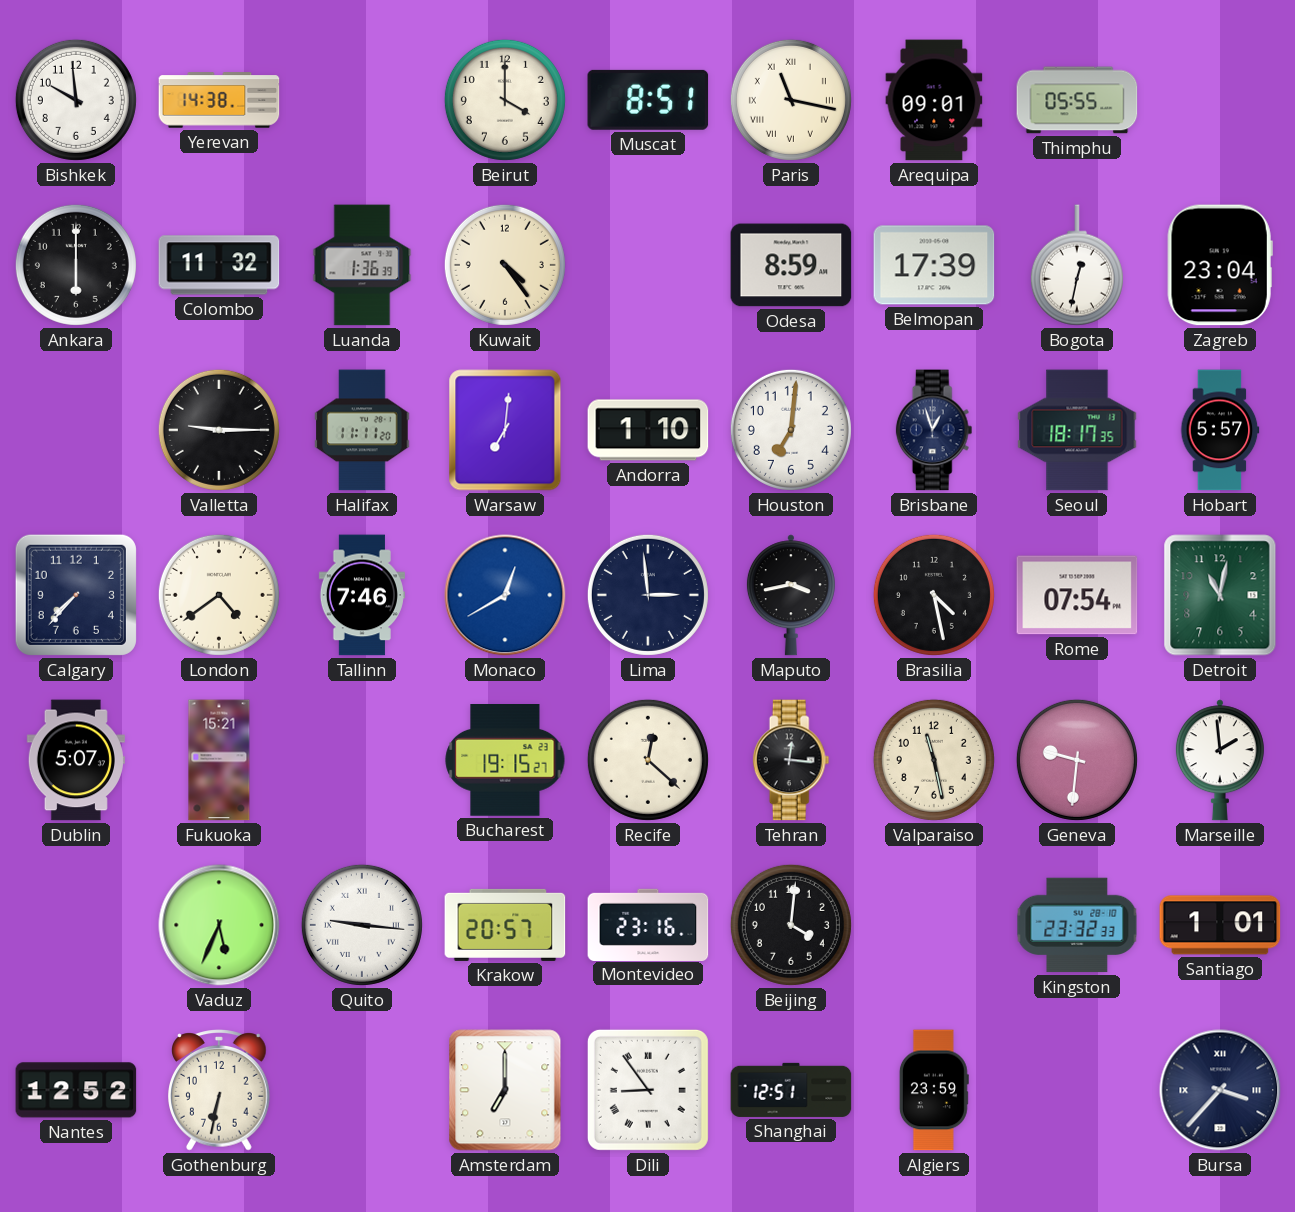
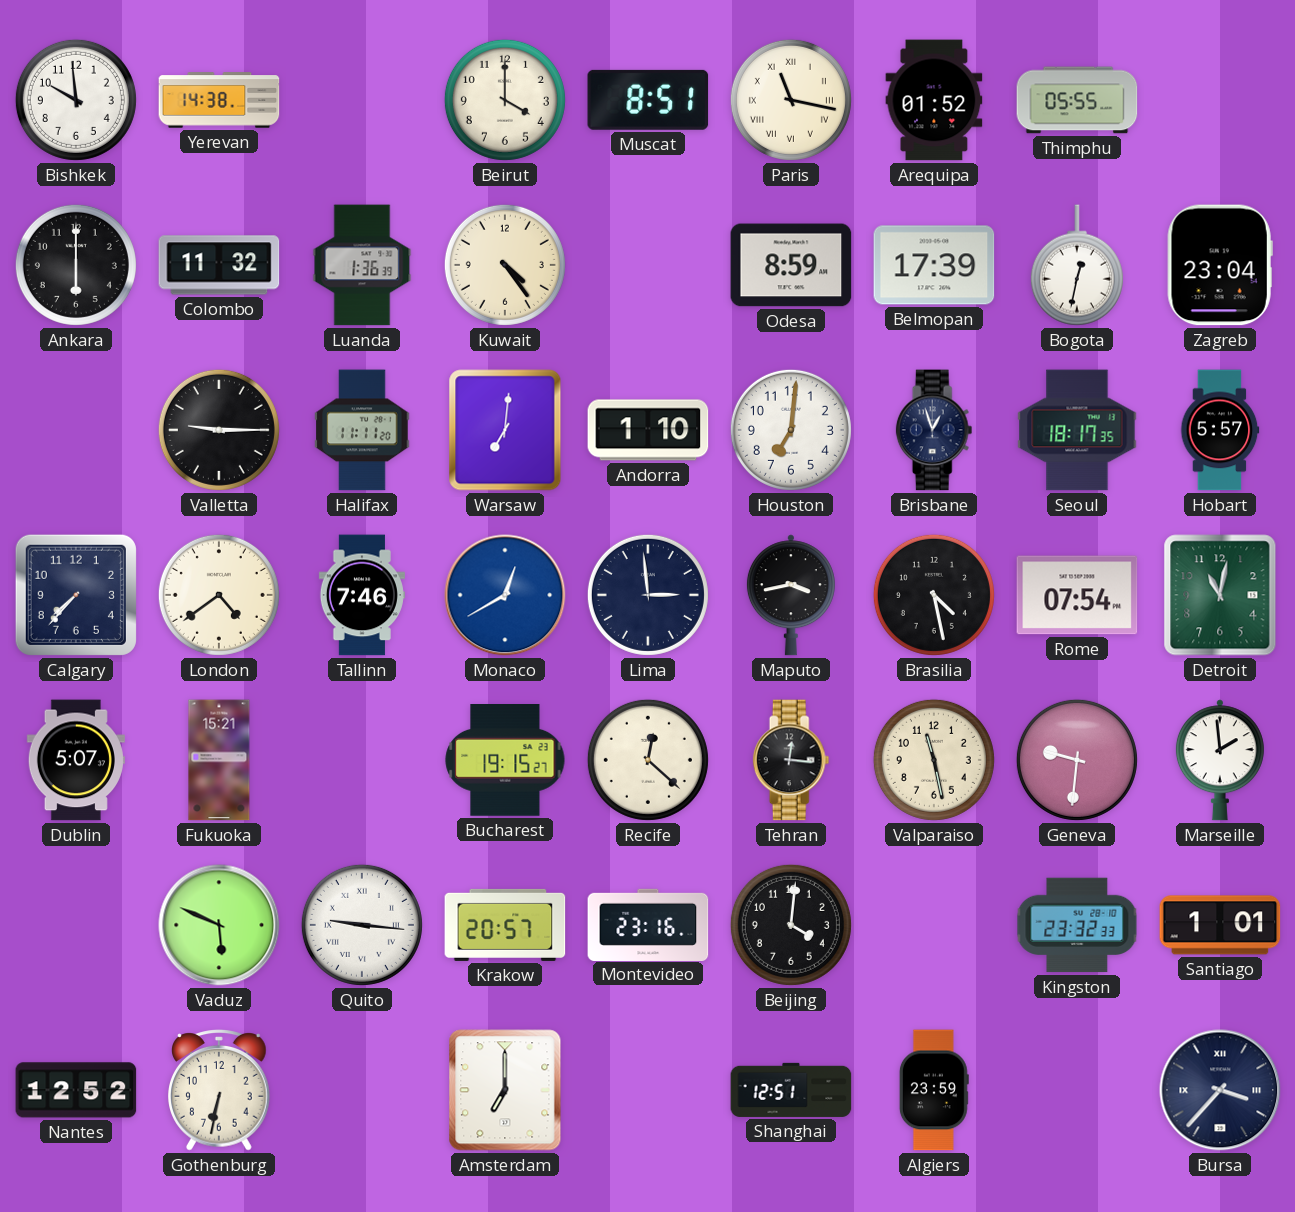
Arequipa: 09:01 -> 01:52 (934, 100)
Vaduz: 5:34 -> 5:49 (219, 925)
Dili: 8:54 -> none (648, 1090)
